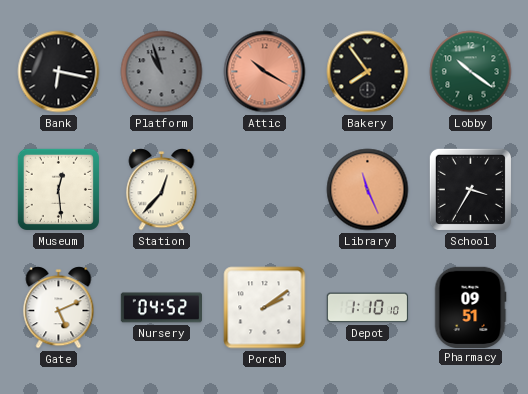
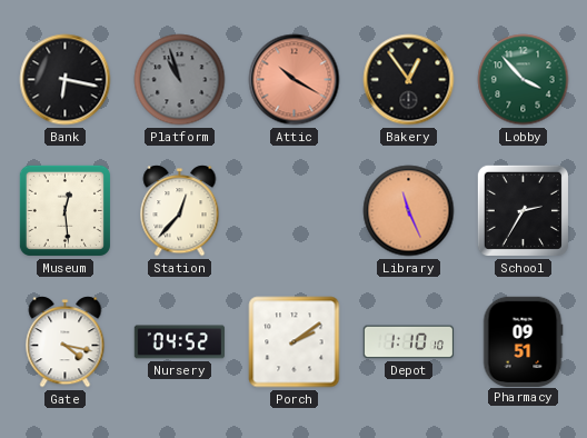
Bakery: 7:54 -> 12:54 (409, 80)
Lobby: 10:21 -> 3:53 (524, 80)
School: 3:35 -> 2:35 (523, 210)
Gate: 5:11 -> 4:17 (66, 342)
